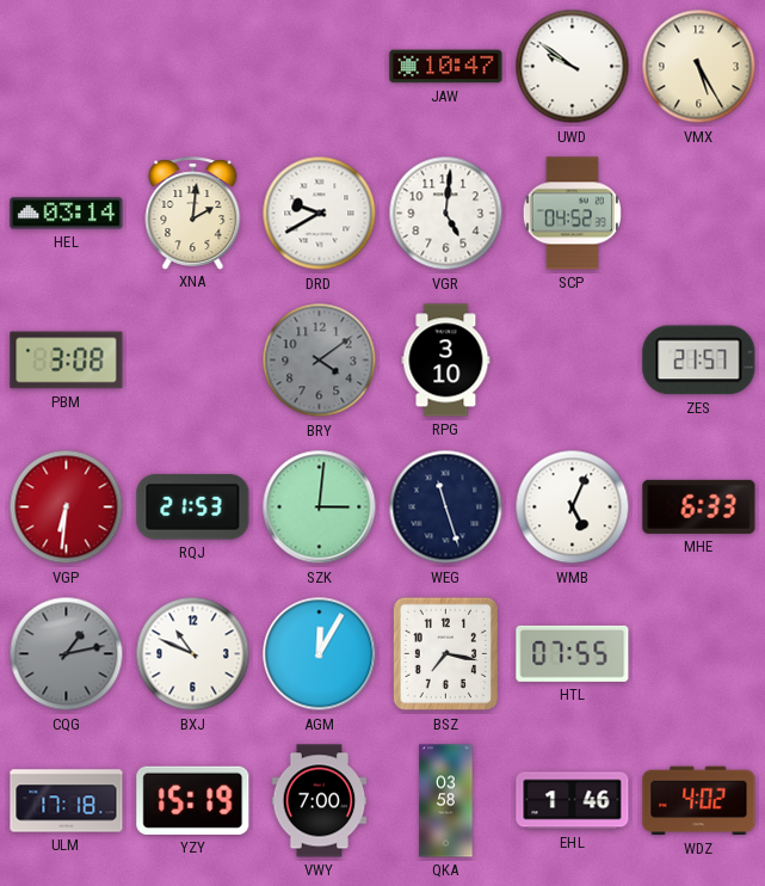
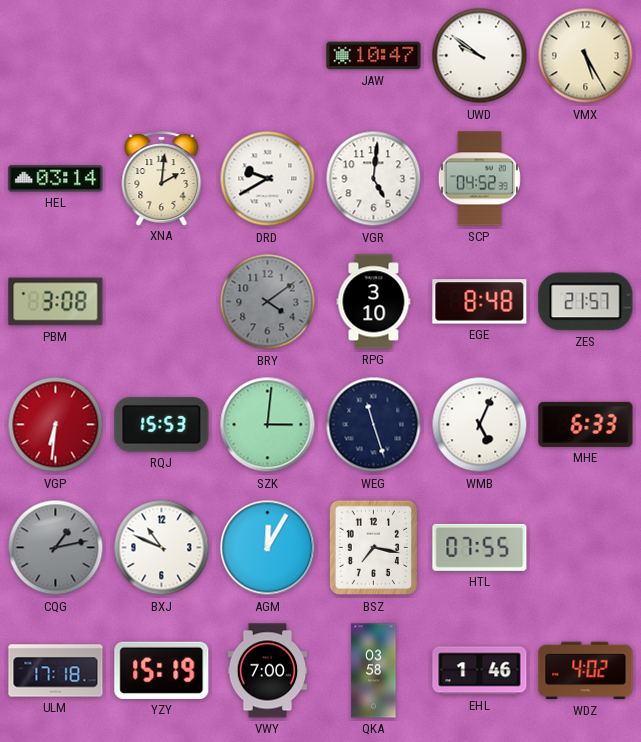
EGE: none -> 8:48 (480, 302)
RQJ: 21:53 -> 15:53 (162, 425)
